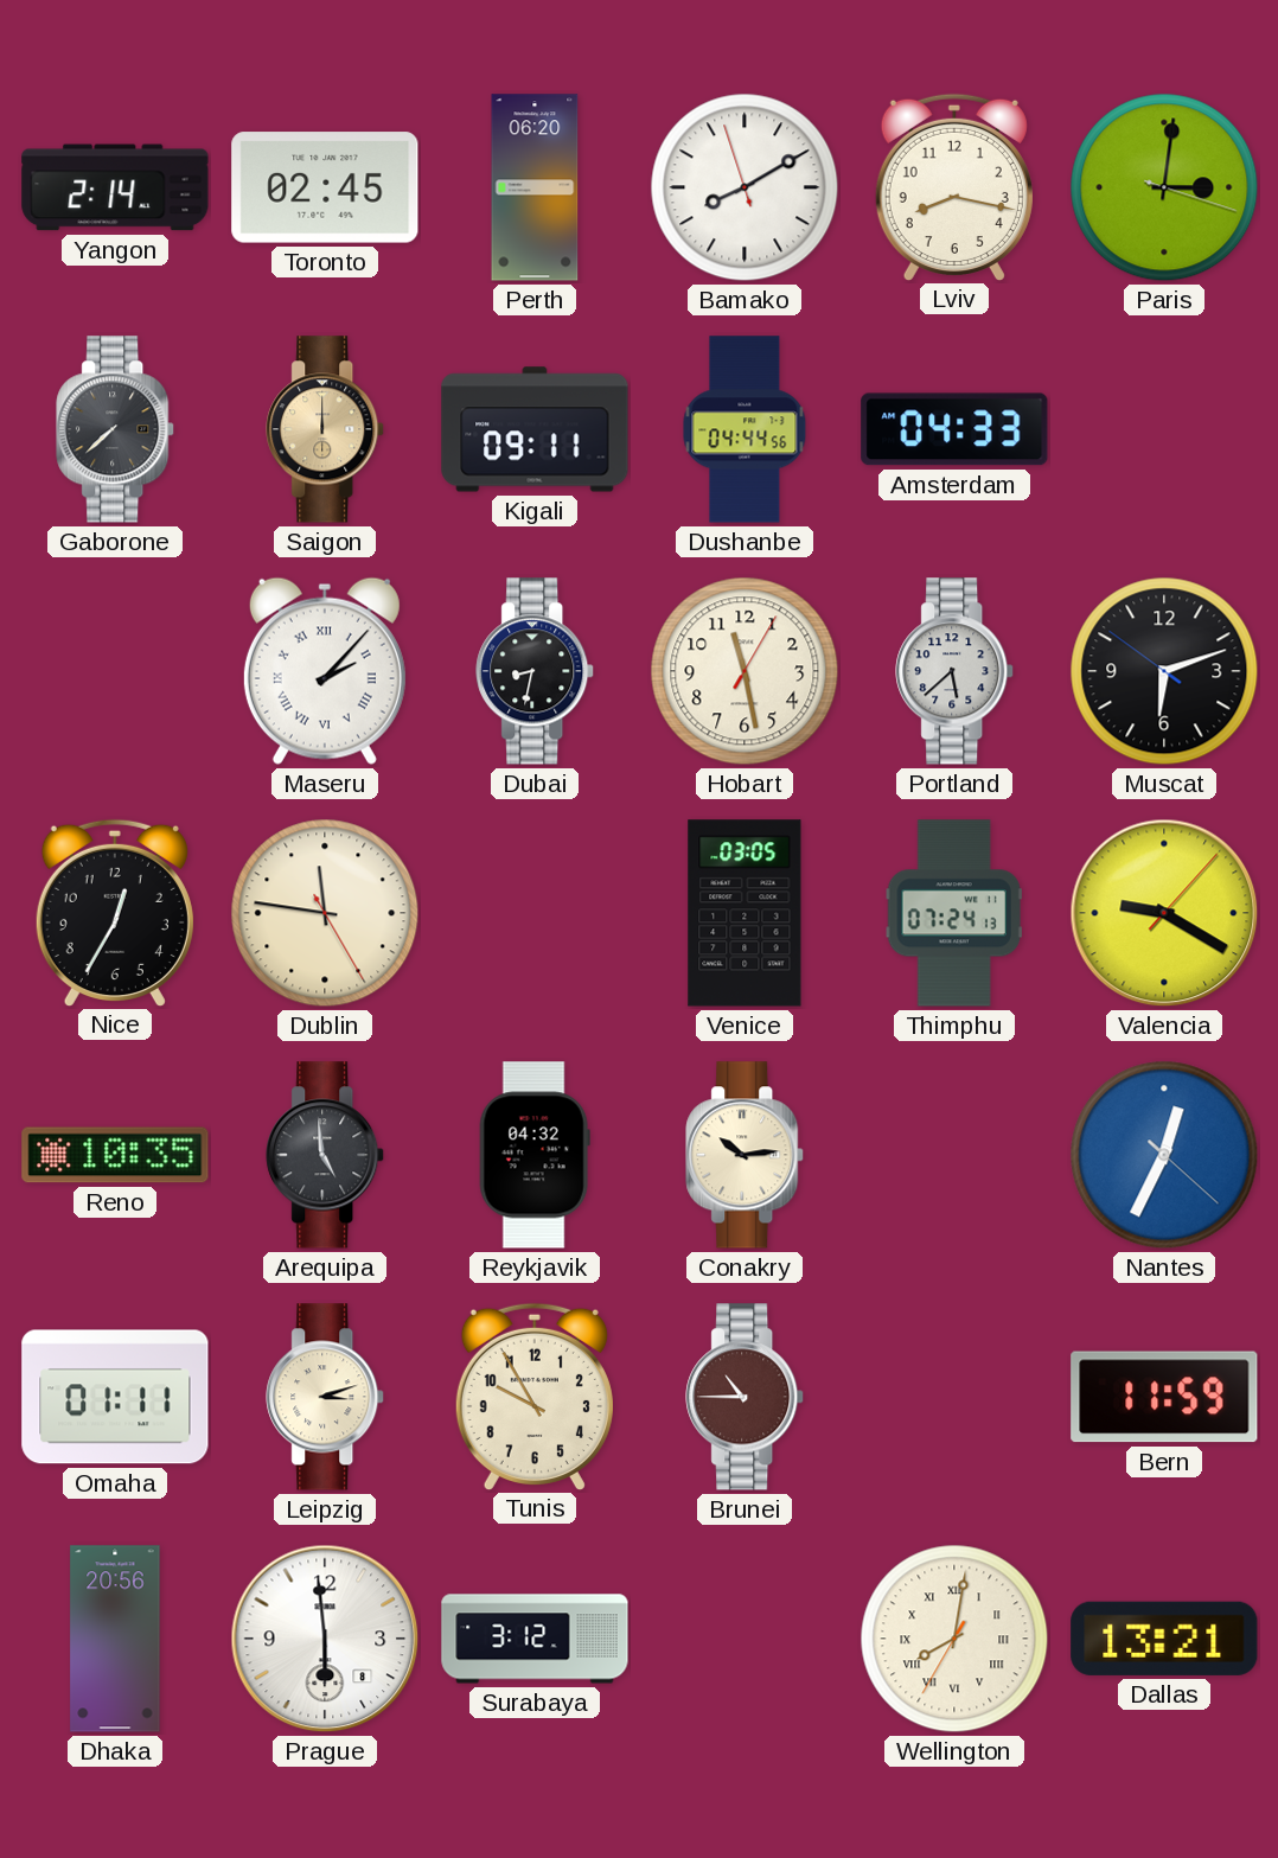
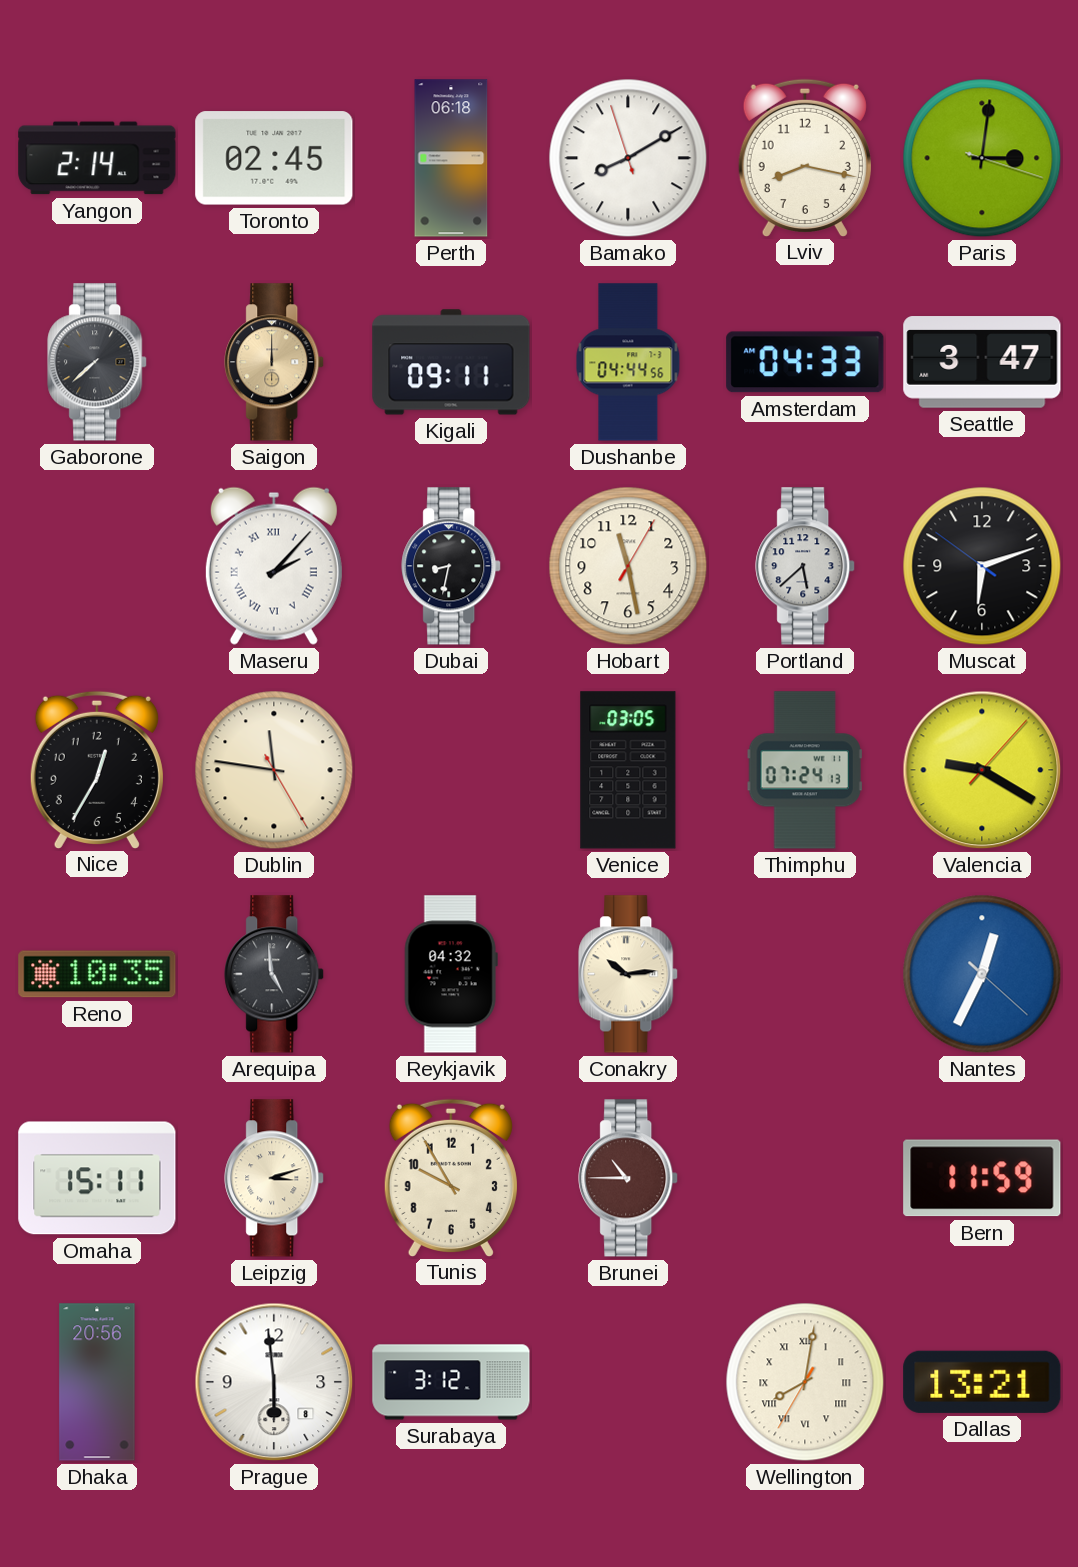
Perth: 06:20 -> 06:18 (451, 158)
Seattle: none -> 3:47 (982, 362)
Omaha: 01:11 -> 15:11 (97, 1178)
